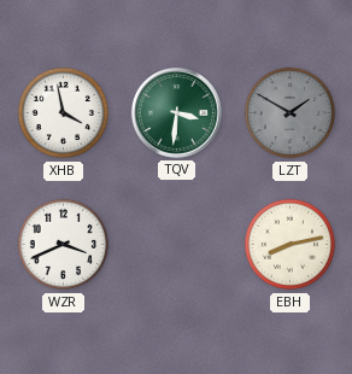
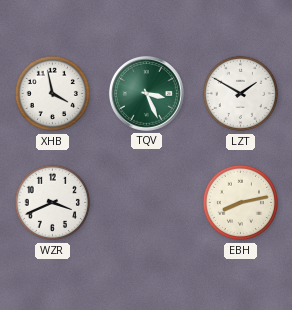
TQV: 3:31 -> 3:26 (146, 93)
LZT dial: grey -> white (241, 94)
